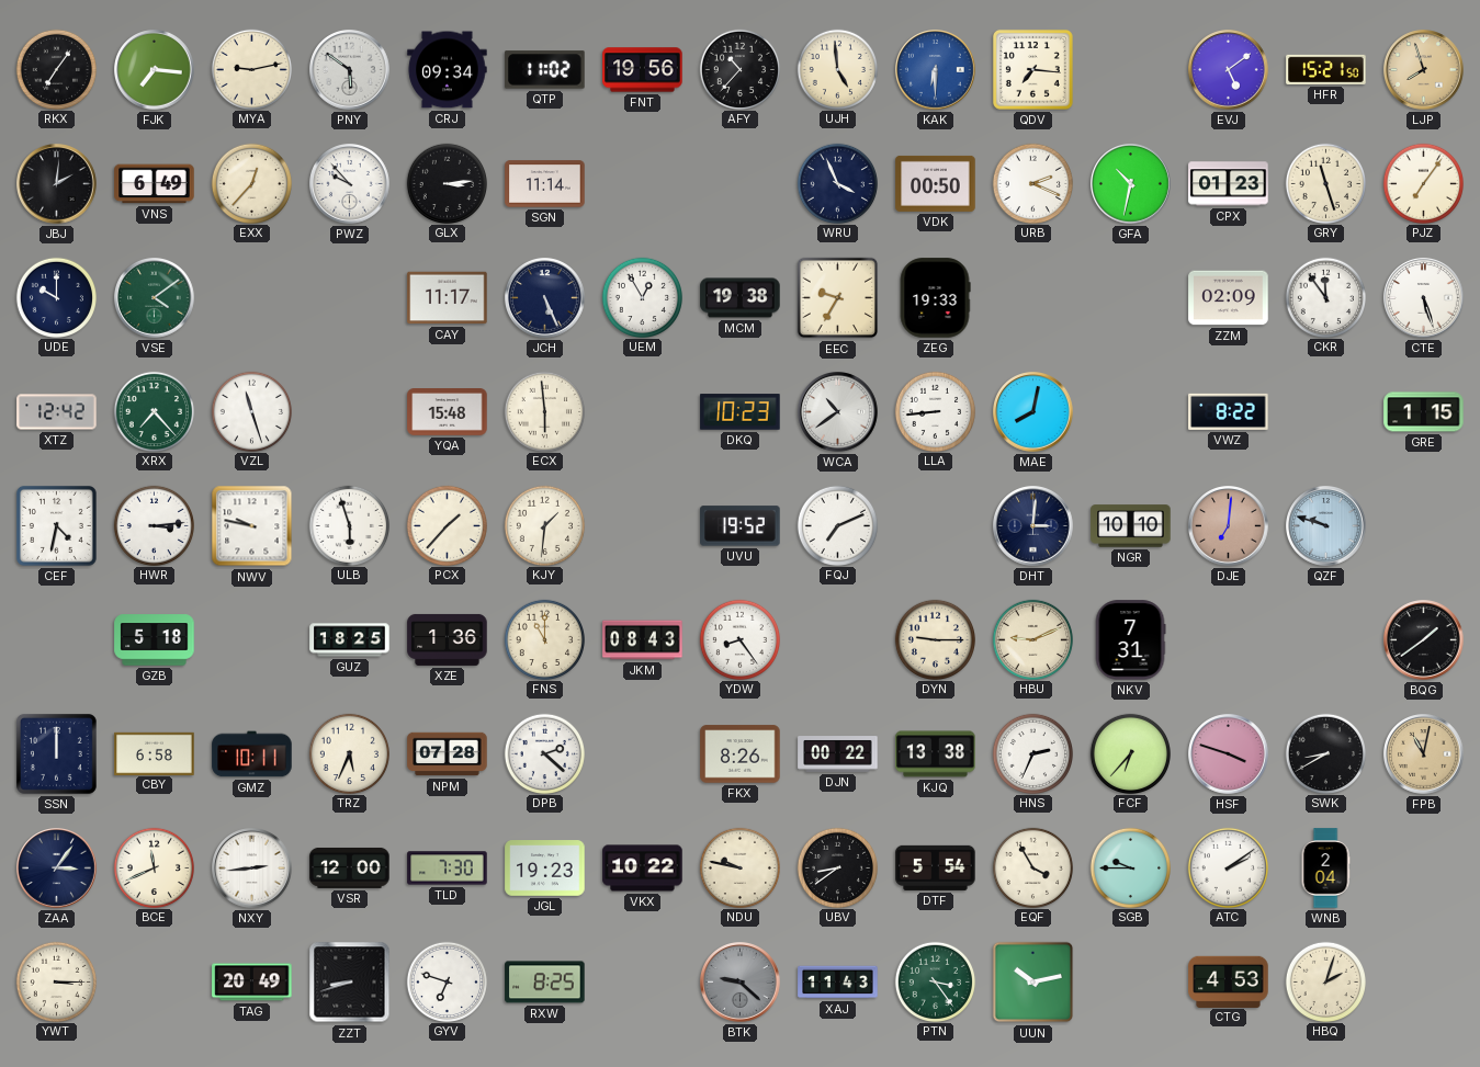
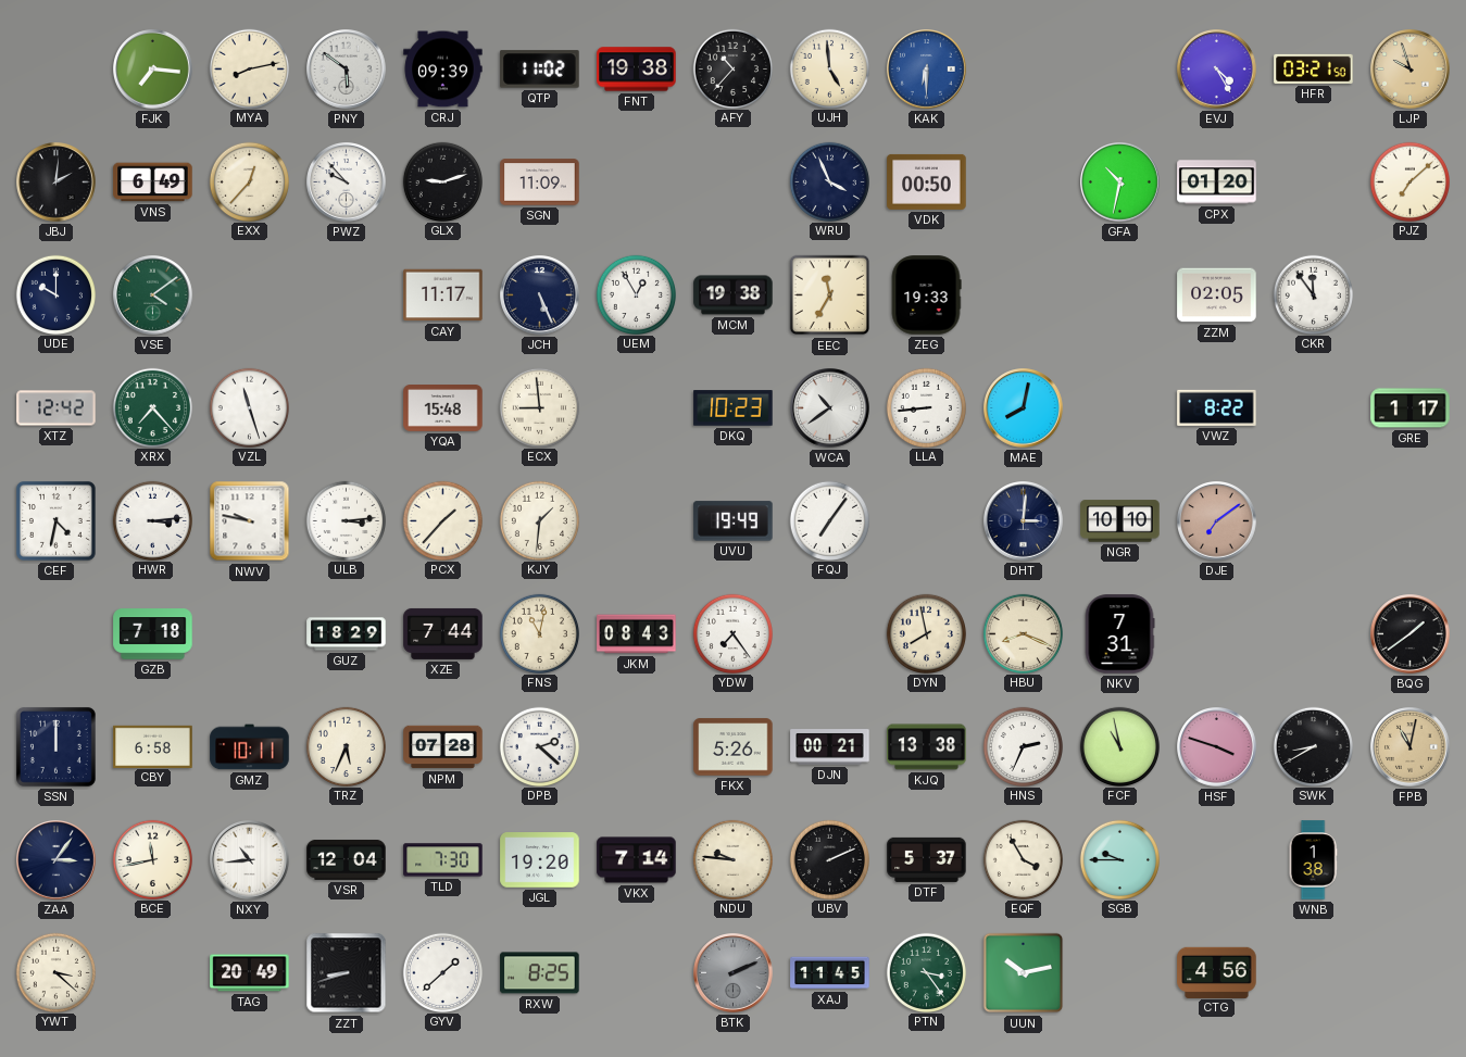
RKX: 7:06 -> none (56, 69)
MYA: 9:13 -> 8:13 (249, 68)
CRJ: 09:34 -> 09:39 (443, 70)
FNT: 19:56 -> 19:38 (637, 70)
QDV: 7:16 -> none (1032, 69)
EVJ: 5:09 -> 4:25 (1217, 70)
HFR: 15:21 -> 03:21 (1314, 68)
LJP: 7:57 -> 9:57 (1411, 70)
GLX: 3:14 -> 9:12 (442, 181)
SGN: 11:14 -> 11:09 (540, 183)
URB: 2:19 -> none (1032, 183)
CPX: 01:23 -> 01:20 (1217, 183)
GRY: 11:27 -> none (1325, 183)
PJZ: 7:06 -> 7:08 (1409, 181)
EEC: 9:35 -> 11:35 (830, 295)
ZZM: 02:09 -> 02:05 (1217, 295)
CTE: 5:27 -> none (1424, 298)
ECX: 5:59 -> 8:59 (539, 407)
GRE: 1:15 -> 1:17 (1411, 408)
ULB: 5:57 -> 3:14 (346, 520)
UVU: 19:52 -> 19:49 (734, 521)
FQJ: 7:11 -> 7:06 (829, 520)
DJE: 7:01 -> 7:09 (1217, 521)
QZF: 9:48 -> none (1326, 526)
GZB: 5:18 -> 7:18 (153, 634)
GUZ: 18:25 -> 18:29 (347, 634)
XZE: 1:36 -> 7:44 (443, 633)
FNS: 11:00 -> 11:02 (539, 633)
YDW: 8:24 -> 7:24 (732, 633)
DYN: 9:15 -> 7:58 (926, 633)
HBU: 9:11 -> 8:19 (1023, 633)
FKX: 8:26 -> 5:26 (734, 747)
DJN: 00:22 -> 00:21 (830, 747)
FCF: 6:37 -> 10:58 (1119, 746)
BCE: 11:41 -> 11:43 (152, 859)
NXY: 2:44 -> 10:44 (250, 860)
VSR: 12:00 -> 12:04 (347, 859)
JGL: 19:23 -> 19:20 (540, 860)
VKX: 10:22 -> 7:14 (637, 860)
NDU: 9:47 -> 9:46 (732, 859)
UBV: 8:39 -> 2:11 (829, 859)
DTF: 5:54 -> 5:37 (927, 859)
ATC: 2:09 -> none (1228, 867)
WNB: 2:04 -> 1:38 (1313, 860)
YWT: 3:15 -> 3:22 (55, 972)
GYV: 6:48 -> 1:38 (442, 972)
BTK: 9:22 -> 2:11 (734, 973)
XAJ: 11:43 -> 11:45 (830, 973)
CTG: 4:53 -> 4:56 (1217, 972)
HBQ: 2:03 -> none (1325, 981)
